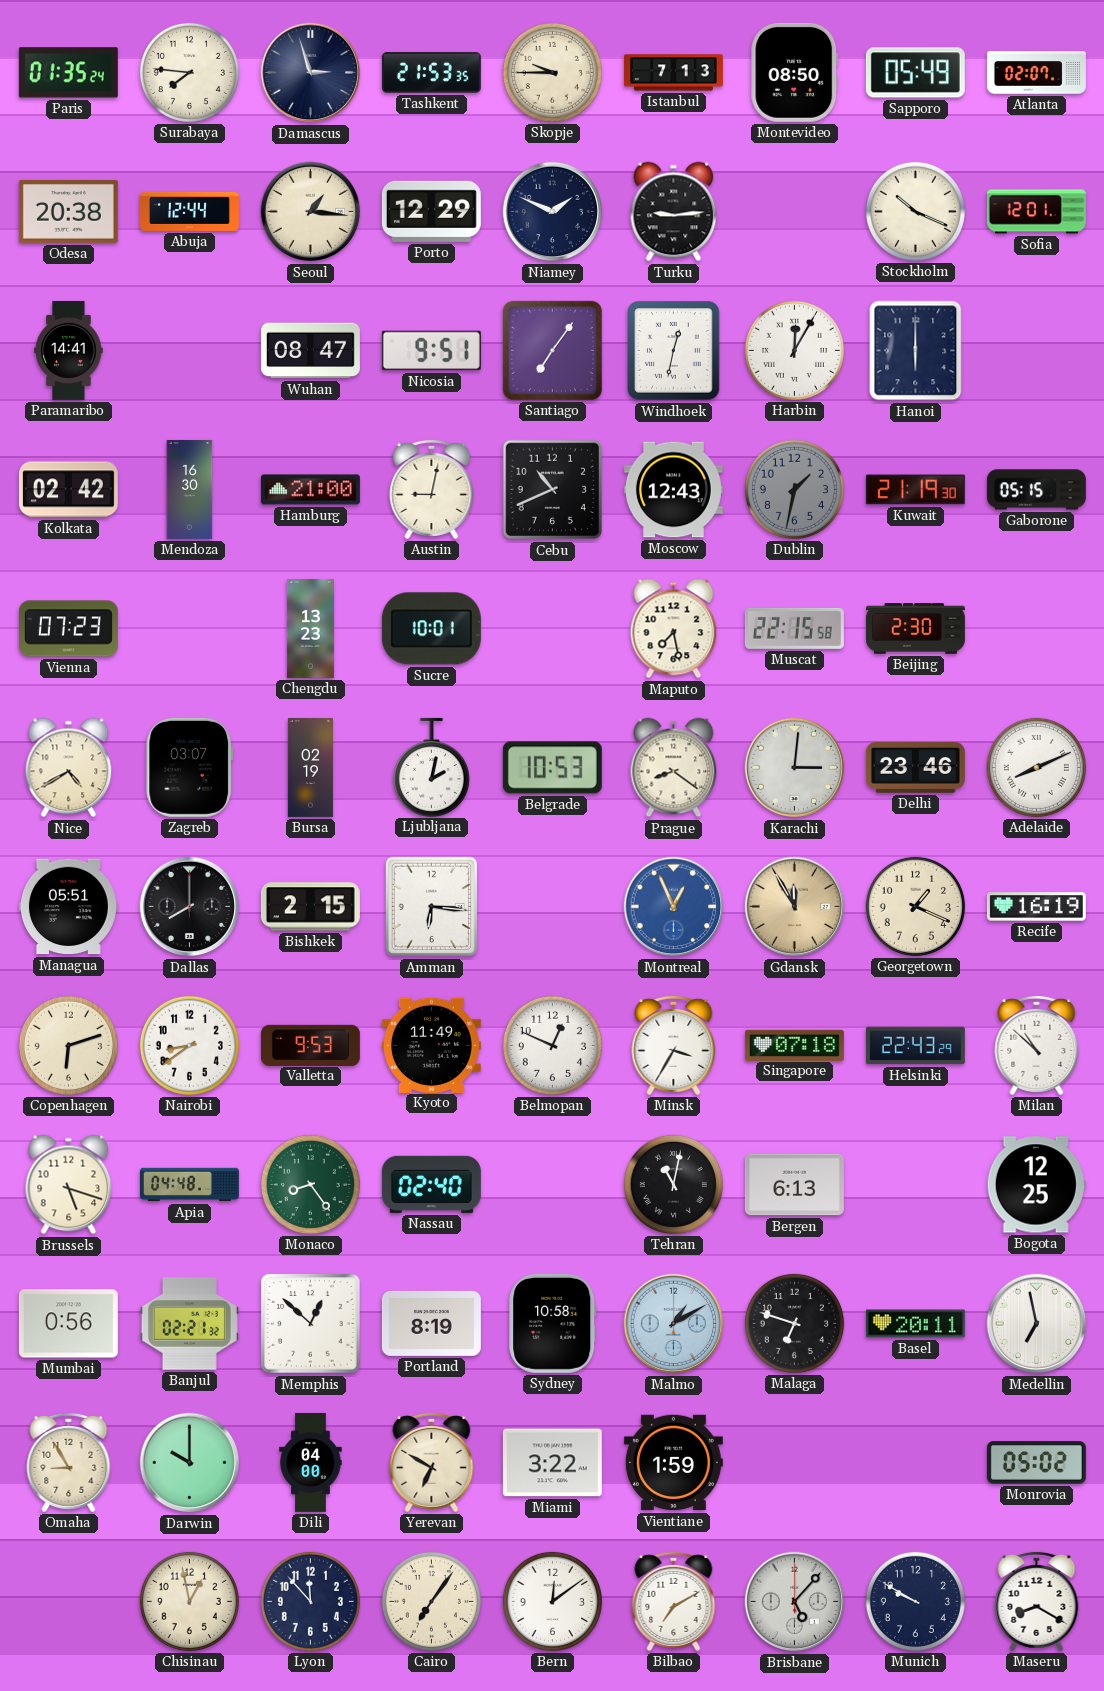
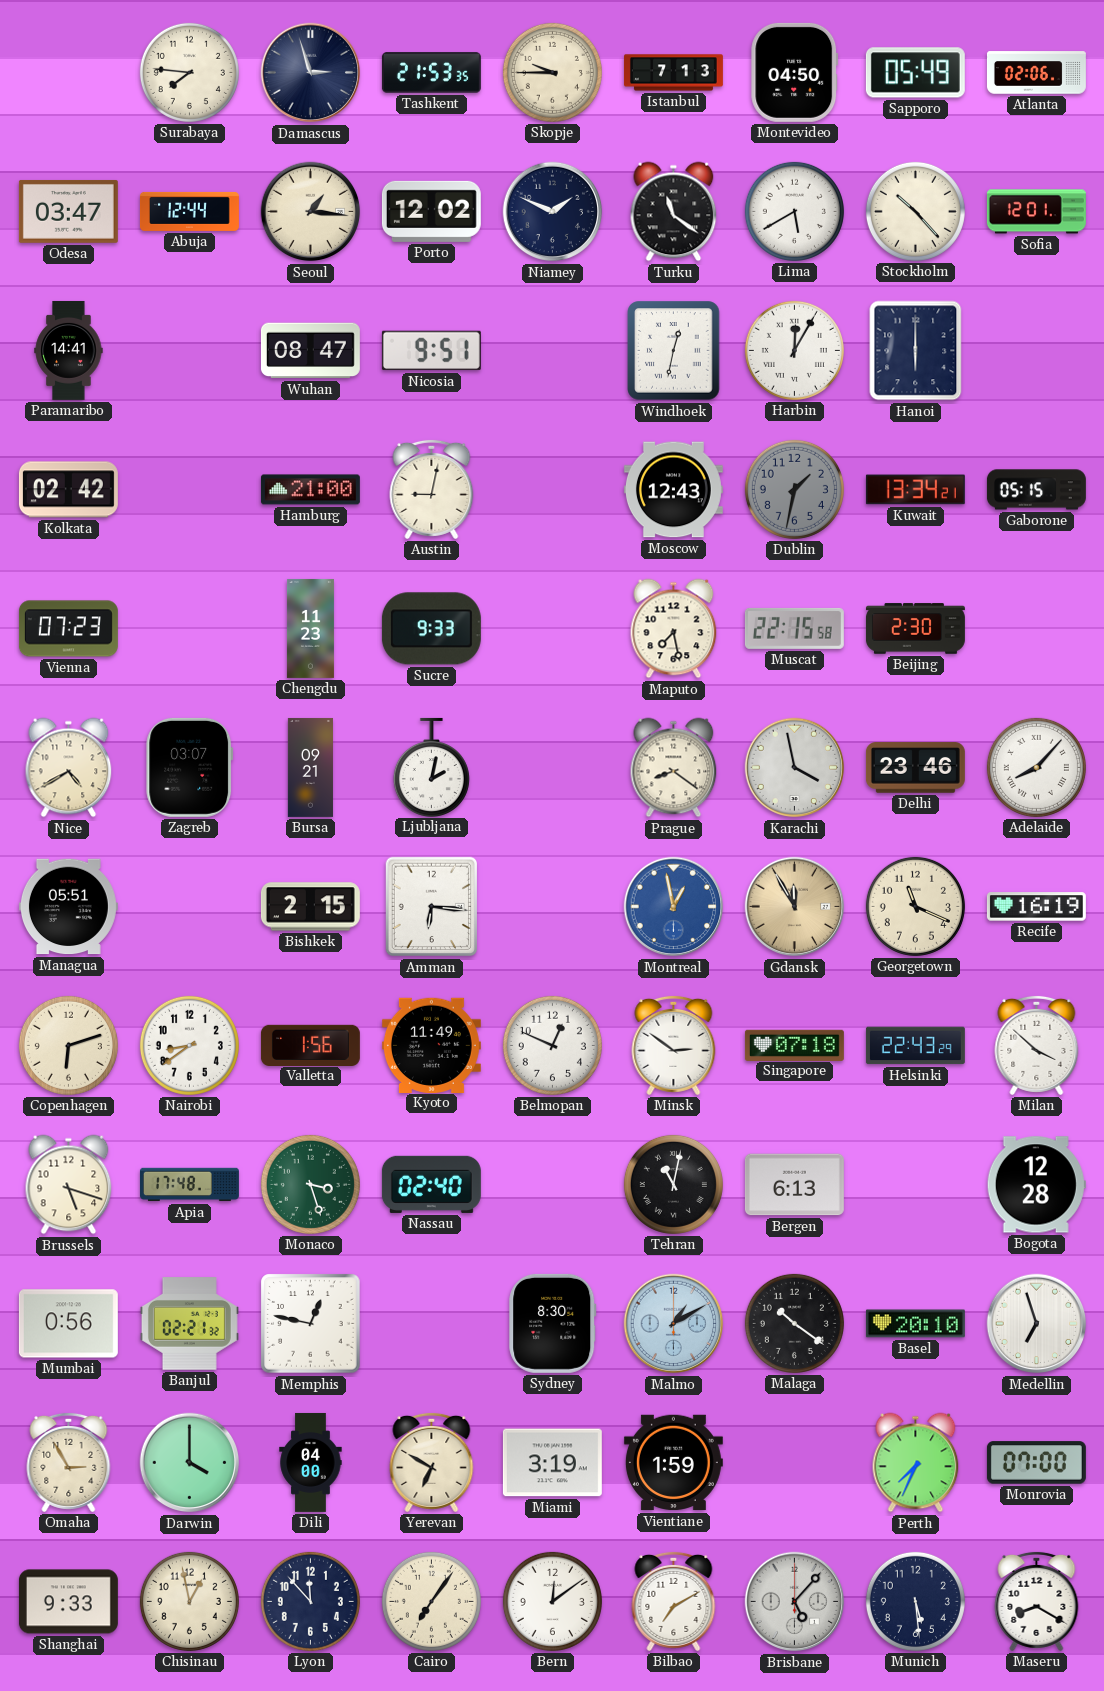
Paris: 01:35 -> none (68, 73)
Montevideo: 08:50 -> 04:50 (795, 72)
Atlanta: 02:07 -> 02:06 (1036, 73)
Odesa: 20:38 -> 03:47 (68, 211)
Porto: 12:29 -> 12:02 (431, 211)
Turku: 9:14 -> 11:21 (674, 212)
Lima: none -> 5:40 (794, 211)
Stockholm: 10:19 -> 10:23 (915, 211)
Santiago: 7:06 -> none (552, 350)
Mendoza: 16:30 -> none (190, 489)
Cebu: 10:41 -> none (553, 490)
Kuwait: 21:19 -> 13:34 (915, 490)
Chengdu: 13:23 -> 11:23 (310, 628)
Sucre: 10:01 -> 9:33 (431, 629)
Bursa: 02:19 -> 09:21 (310, 767)
Belgrade: 10:53 -> none (552, 768)
Karachi: 3:01 -> 3:58 (795, 768)
Adelaide: 8:11 -> 8:07 (1036, 767)
Dallas: 8:00 -> none (190, 907)
Montreal: 12:56 -> 12:58 (674, 907)
Georgetown: 1:19 -> 11:19 (915, 906)
Valletta: 9:53 -> 1:56 (310, 1045)
Minsk: 3:35 -> 2:51 (674, 1045)
Milan: 10:52 -> 3:52 (1037, 1045)
Apia: 04:48 -> 17:48 (189, 1185)
Monaco: 8:24 -> 3:27 (310, 1184)
Bogota: 12:25 -> 12:28 (1036, 1185)
Memphis: 12:52 -> 12:47 (311, 1324)
Portland: 8:19 -> none (431, 1323)
Sydney: 10:58 -> 8:30 (553, 1323)
Malaga: 6:48 -> 10:21 (794, 1323)
Basel: 20:11 -> 20:10 (915, 1324)
Medellin: 6:58 -> 6:57 (1037, 1324)
Omaha: 8:55 -> 2:55 (69, 1462)
Darwin: 10:00 -> 4:00 (190, 1463)
Miami: 3:22 -> 3:19 (552, 1463)
Perth: none -> 7:34 (916, 1463)
Monrovia: 05:02 -> 07:00 (1036, 1463)
Shanghai: none -> 9:33 (68, 1602)
Munich: 9:50 -> 5:29 (915, 1601)
